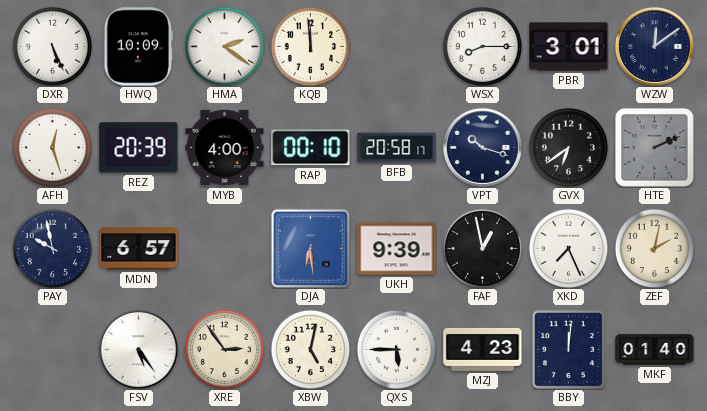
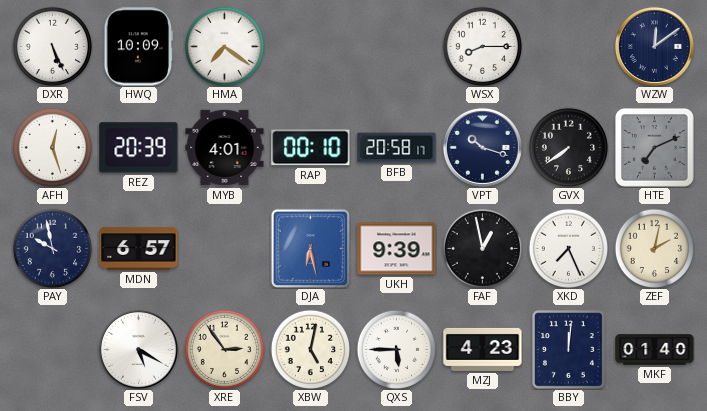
HMA: 2:21 -> 7:21 (224, 46)
KQB: 11:59 -> none (310, 46)
PBR: 3:01 -> none (569, 47)
MYB: 4:00 -> 4:01 (225, 148)
GVX: 6:39 -> 7:39 (568, 147)
HTE: 2:11 -> 7:11 (654, 147)
DJA: 6:29 -> 6:28 (310, 248)
FSV: 5:24 -> 5:20 (138, 349)
